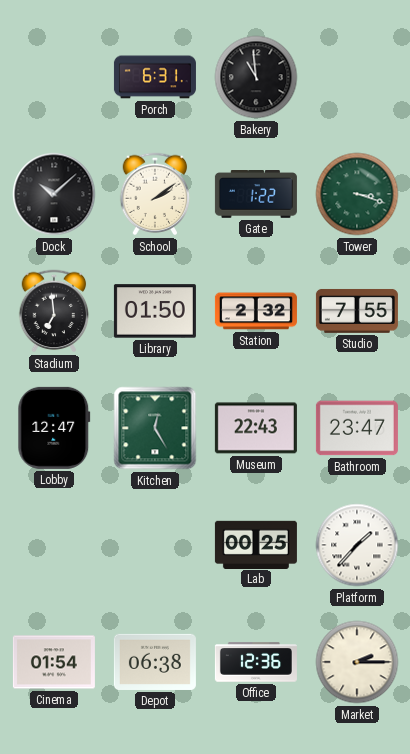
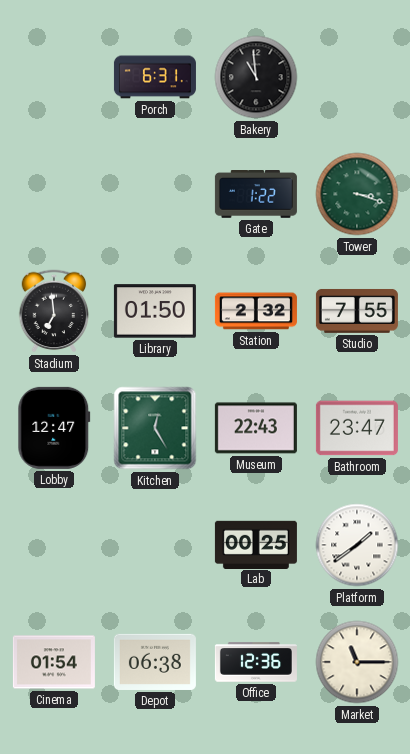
Dock: 10:08 -> none (54, 194)
School: 2:09 -> none (155, 194)
Platform: 1:37 -> 1:39 (357, 545)
Market: 2:15 -> 11:15 (357, 662)
